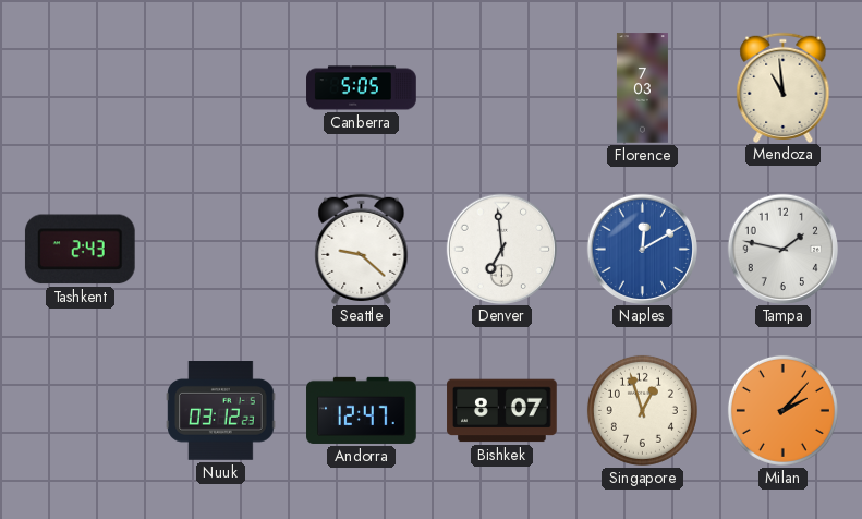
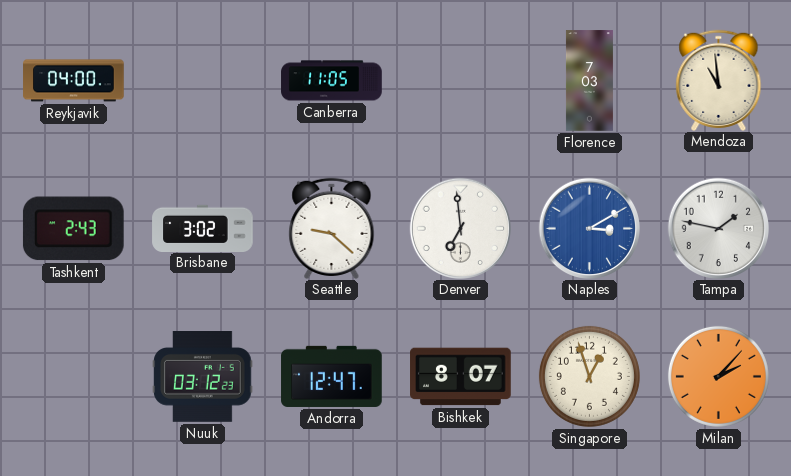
Reykjavik: none -> 04:00 (74, 81)
Canberra: 5:05 -> 11:05 (332, 81)
Brisbane: none -> 3:02 (203, 228)
Naples: 12:10 -> 3:10 (589, 228)
